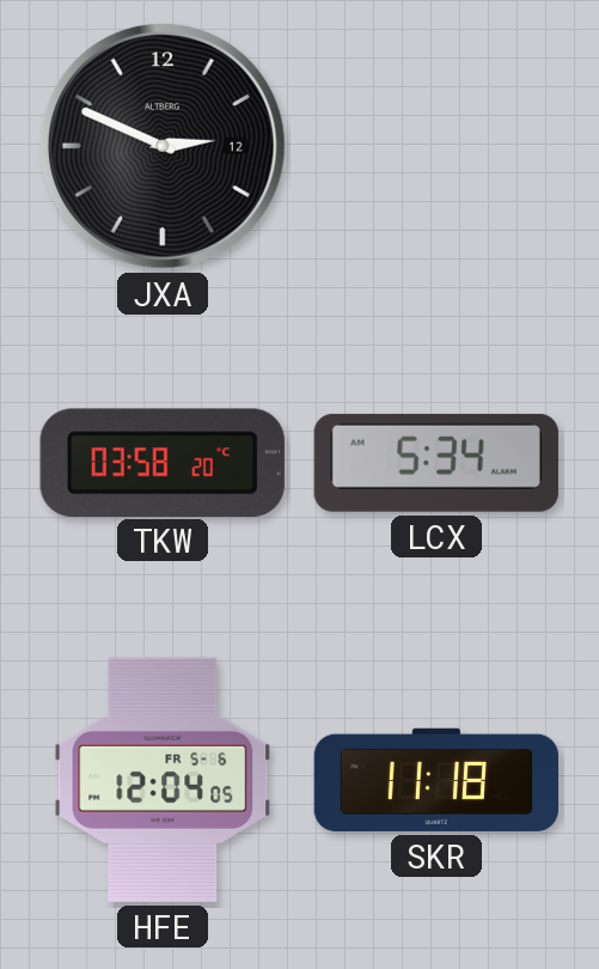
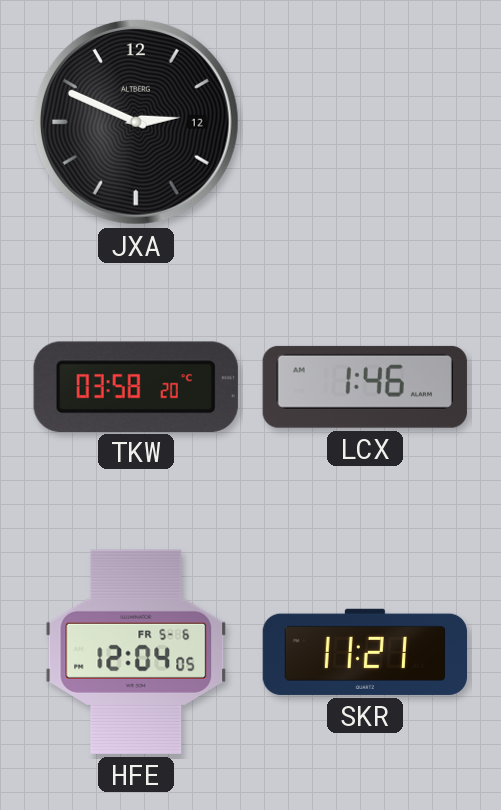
LCX: 5:34 -> 1:46 (365, 387)
SKR: 11:18 -> 11:21 (365, 652)
